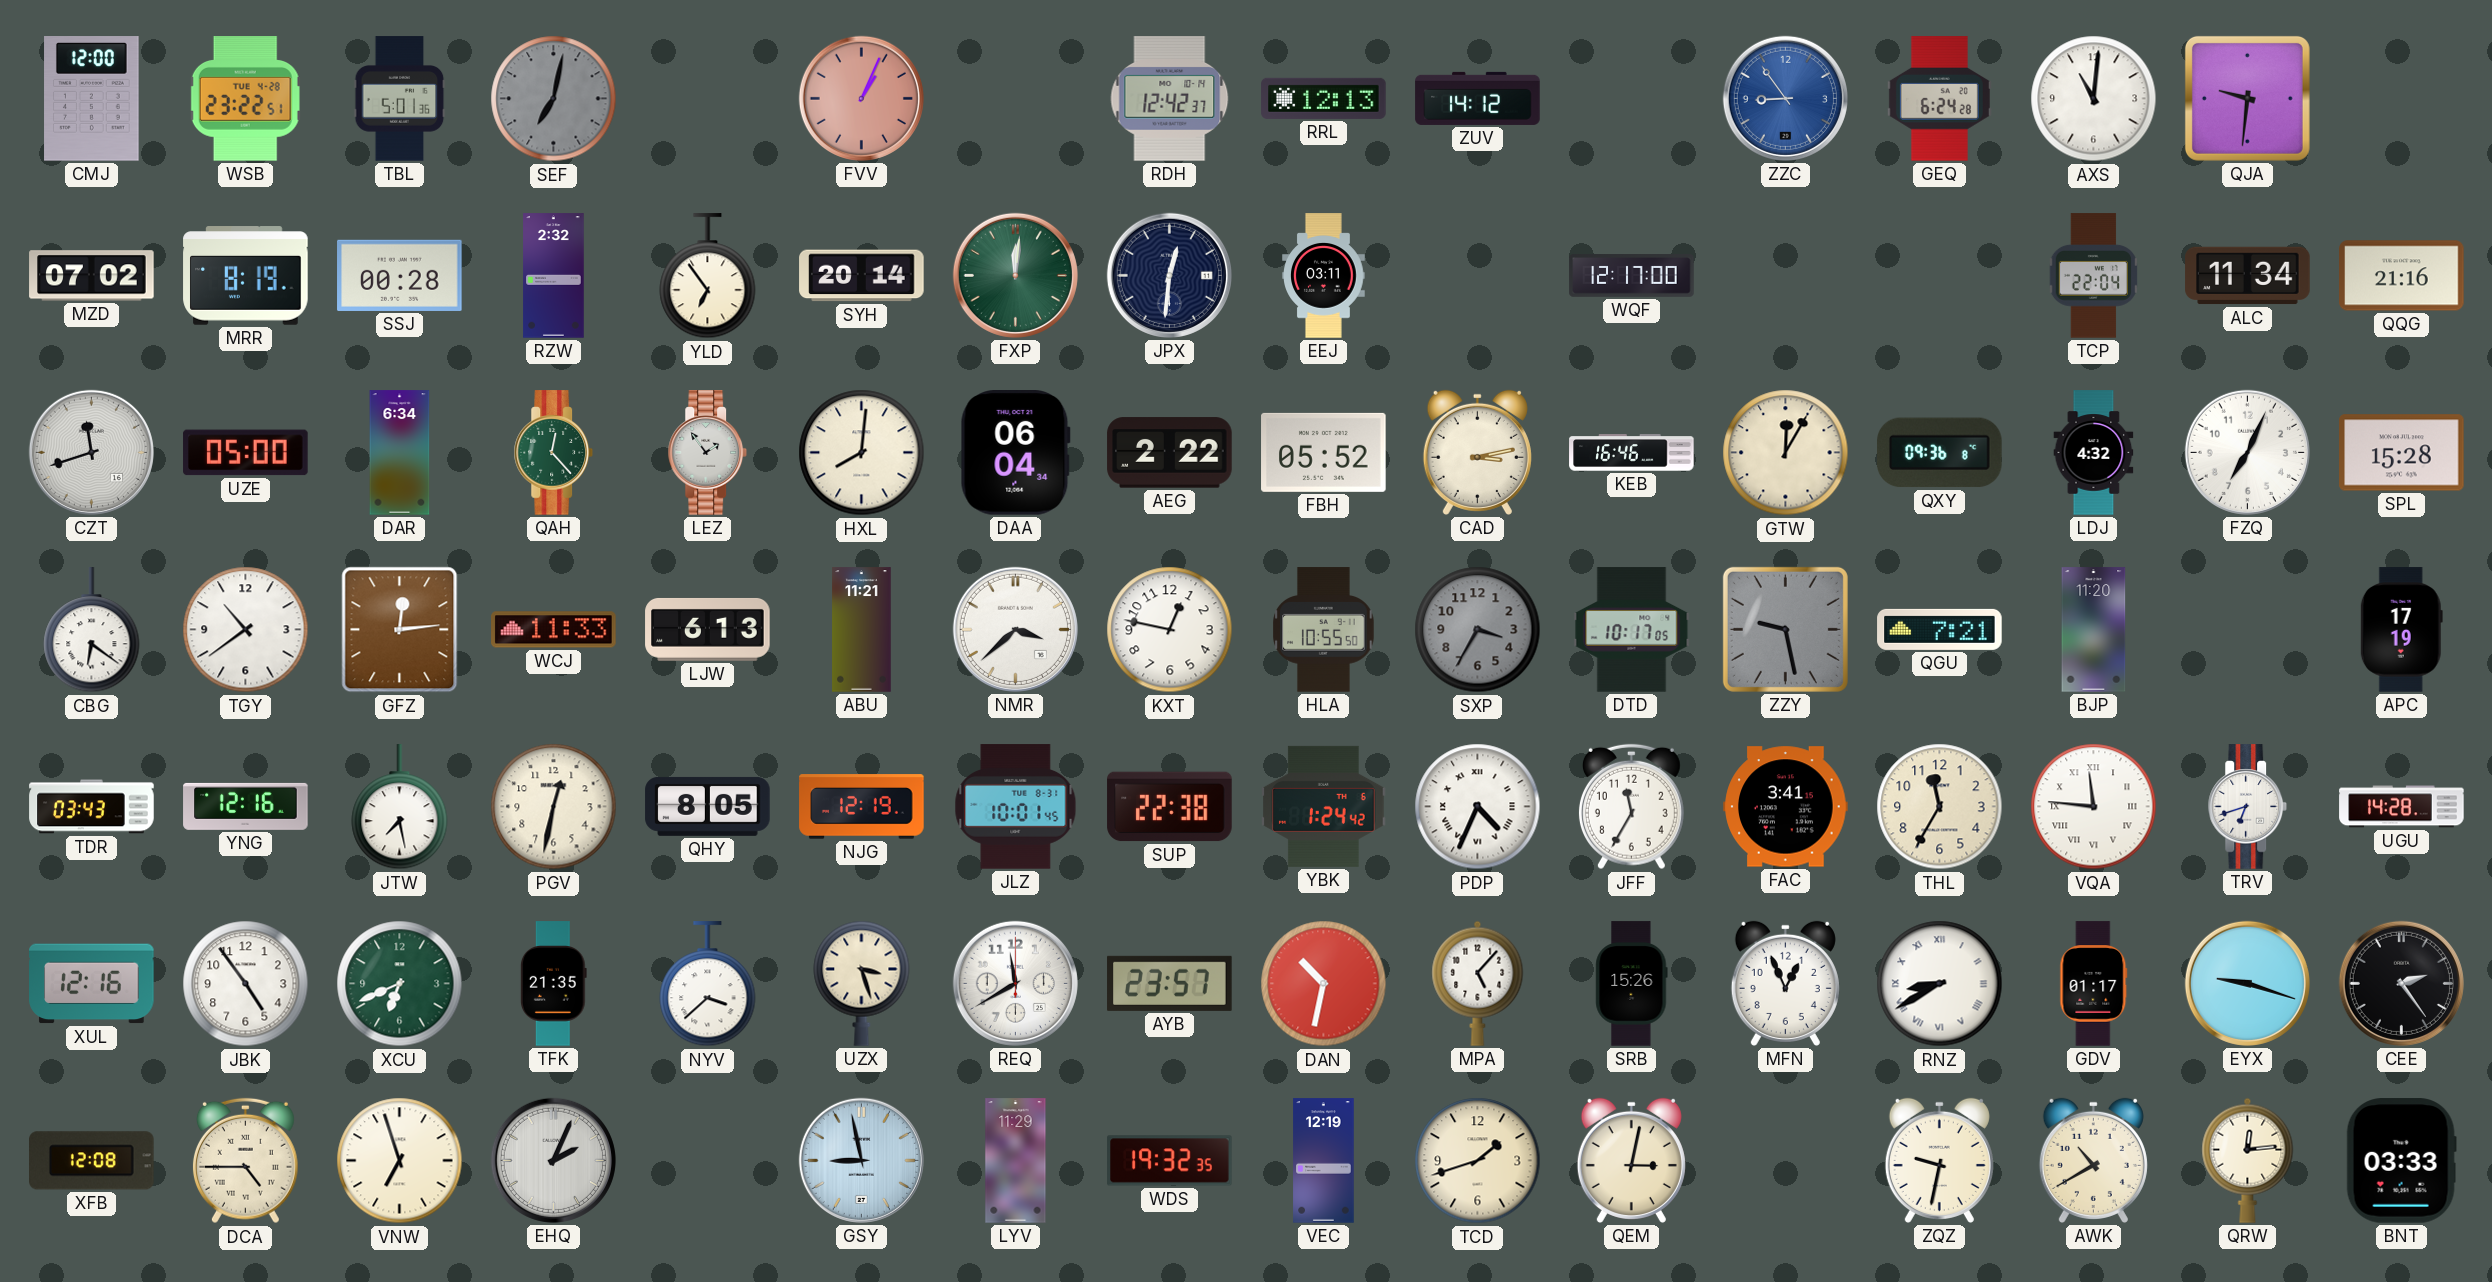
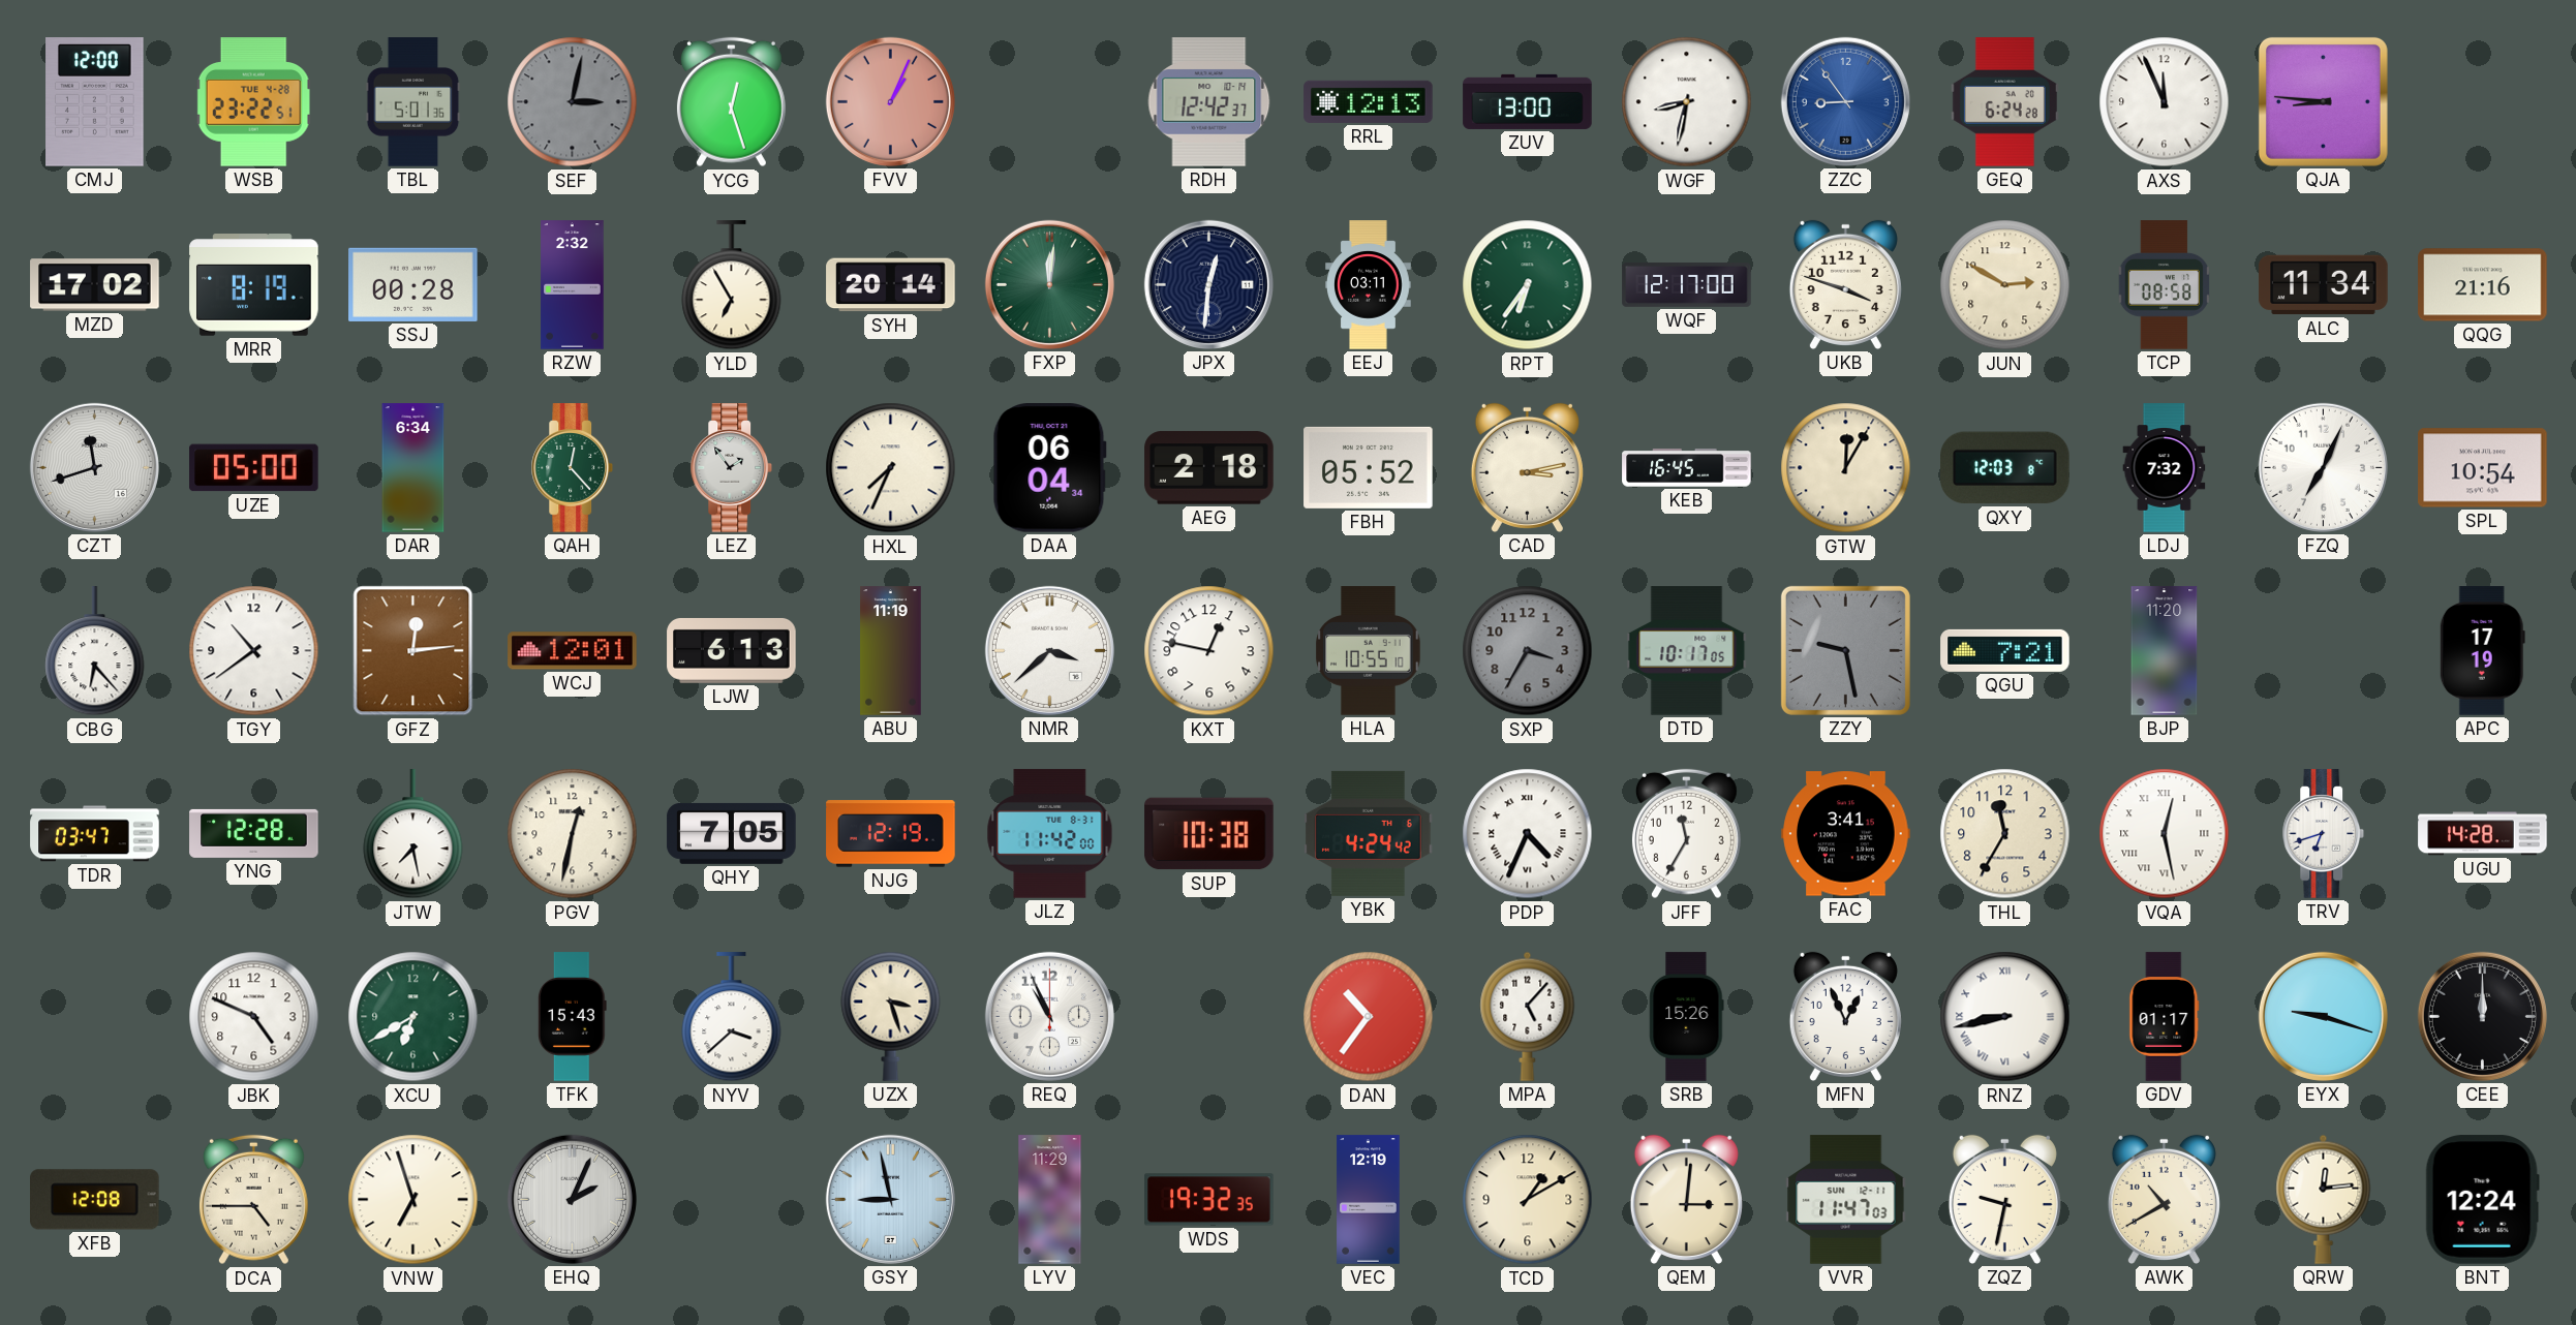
SEF: 7:02 -> 3:02 (573, 102)
YCG: none -> 12:27 (731, 102)
ZUV: 14:12 -> 13:00 (1528, 101)
WGF: none -> 8:32 (1687, 102)
AXS: 11:01 -> 11:56 (2165, 102)
QJA: 9:31 -> 8:46 (2323, 101)
MZD: 07:02 -> 17:02 (95, 285)
YLD: 6:54 -> 6:55 (732, 285)
RPT: none -> 6:36 (1528, 285)
UKB: none -> 3:48 (1845, 284)
JUN: none -> 2:50 (2005, 285)
TCP: 22:04 -> 08:58 (2164, 285)
HXL: 8:01 -> 7:34 (891, 468)
AEG: 2:22 -> 2:18 (1209, 468)
KEB: 16:46 -> 16:45 (1687, 468)
QXY: 09:36 -> 12:03 (2005, 468)
LDJ: 4:32 -> 7:32 (2165, 468)
SPL: 15:28 -> 10:54 (2483, 468)
CBG: 6:21 -> 6:23 (95, 651)
WCJ: 11:33 -> 12:01 (573, 651)
ABU: 11:21 -> 11:19 (891, 651)
HLA: 10:55:50 -> 10:55:10 (1369, 651)
TDR: 03:43 -> 03:47 (95, 834)
YNG: 12:16 -> 12:28 (254, 833)
QHY: 8:05 -> 7:05 (732, 833)
JLZ: 10:01 -> 11:42 (1050, 834)
SUP: 22:38 -> 10:38 (1209, 834)
YBK: 1:24 -> 4:24 (1369, 833)
VQA: 11:46 -> 12:28 (2165, 834)
XUL: 12:16 -> none (92, 984)
JBK: 4:54 -> 4:49 (254, 1017)
XCU: 6:41 -> 6:40 (413, 1017)
TFK: 21:35 -> 15:43 (572, 1017)
REQ: 11:40 -> 10:56 (1049, 1016)
AYB: 23:57 -> none (1170, 983)
DAN: 10:32 -> 10:36 (1369, 1017)
RNZ: 8:40 -> 8:43 (2005, 1017)
CEE: 2:24 -> 12:00 (2482, 1016)
TCD: 1:42 -> 1:10 (1528, 1200)
QEM: 3:02 -> 3:01 (1686, 1199)
VVR: none -> 11:47 (1846, 1200)
BNT: 03:33 -> 12:24 (2482, 1200)
